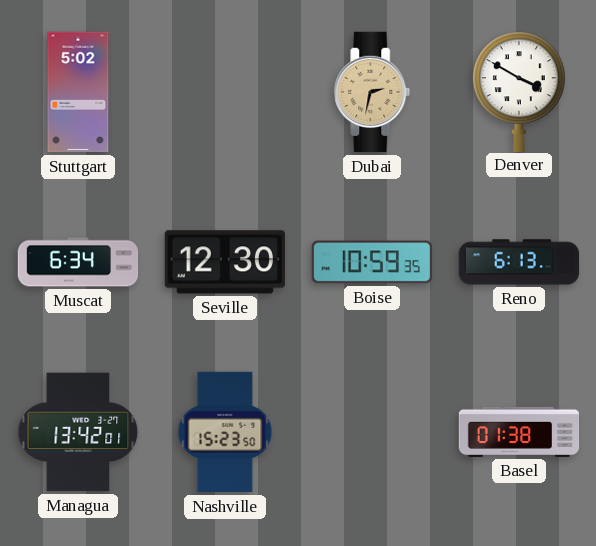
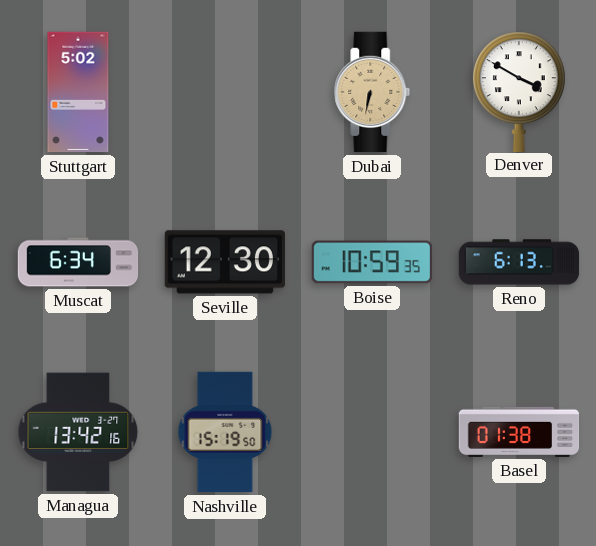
Dubai: 2:32 -> 6:32 (372, 92)
Managua: 13:42:01 -> 13:42:16 (78, 432)
Nashville: 15:23 -> 15:19 (225, 432)
